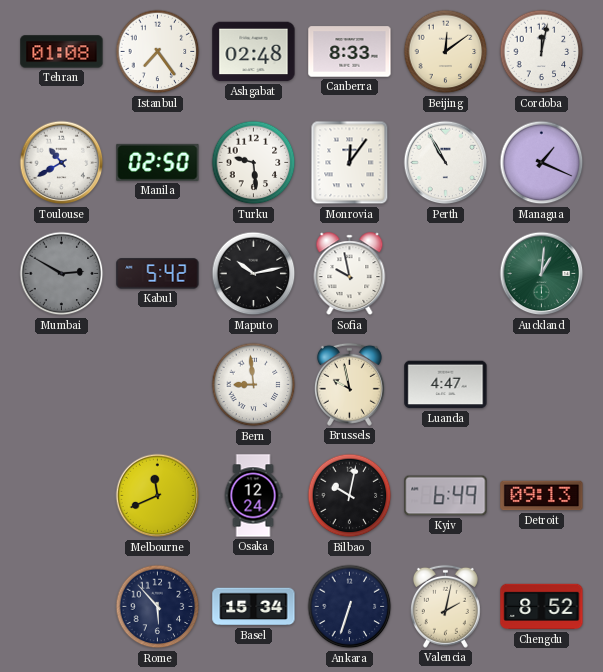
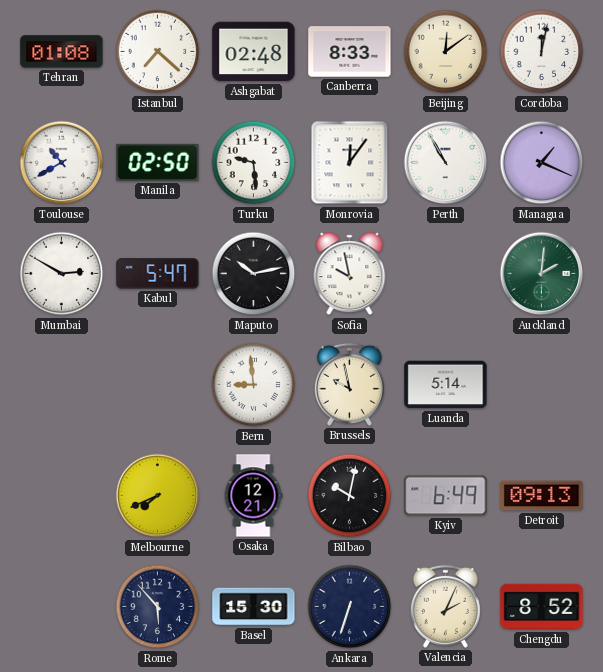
Istanbul: 7:24 -> 7:22 (158, 52)
Mumbai dial: grey -> white (62, 274)
Kabul: 5:42 -> 5:47 (158, 274)
Auckland: 1:01 -> 2:01 (542, 274)
Luanda: 4:47 -> 5:14 (446, 385)
Melbourne: 11:41 -> 7:41 (158, 496)
Osaka: 12:24 -> 12:21 (253, 496)
Basel: 15:34 -> 15:30 (254, 607)
Valencia: 2:02 -> 2:04 (445, 606)
